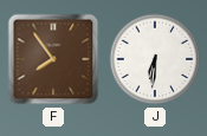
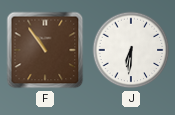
F: 7:54 -> 10:54 (45, 50)
